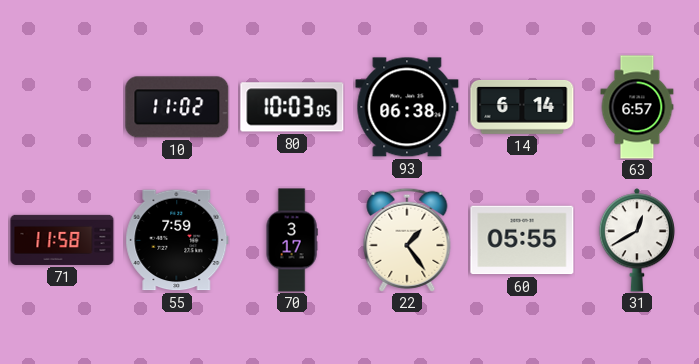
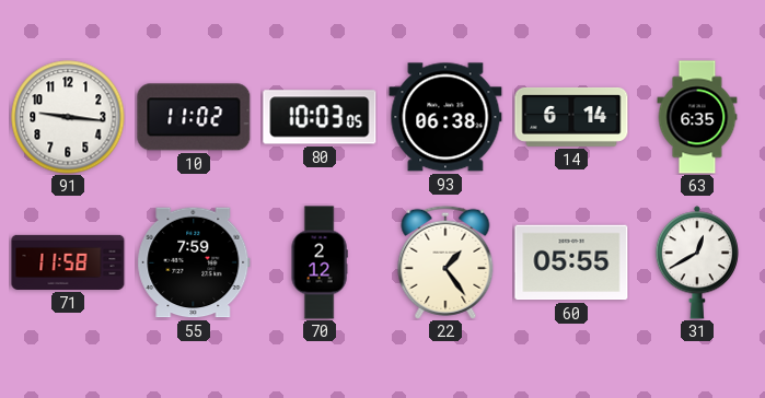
91: none -> 9:16 (68, 117)
63: 6:57 -> 6:35 (697, 117)
70: 3:17 -> 2:12 (320, 262)
